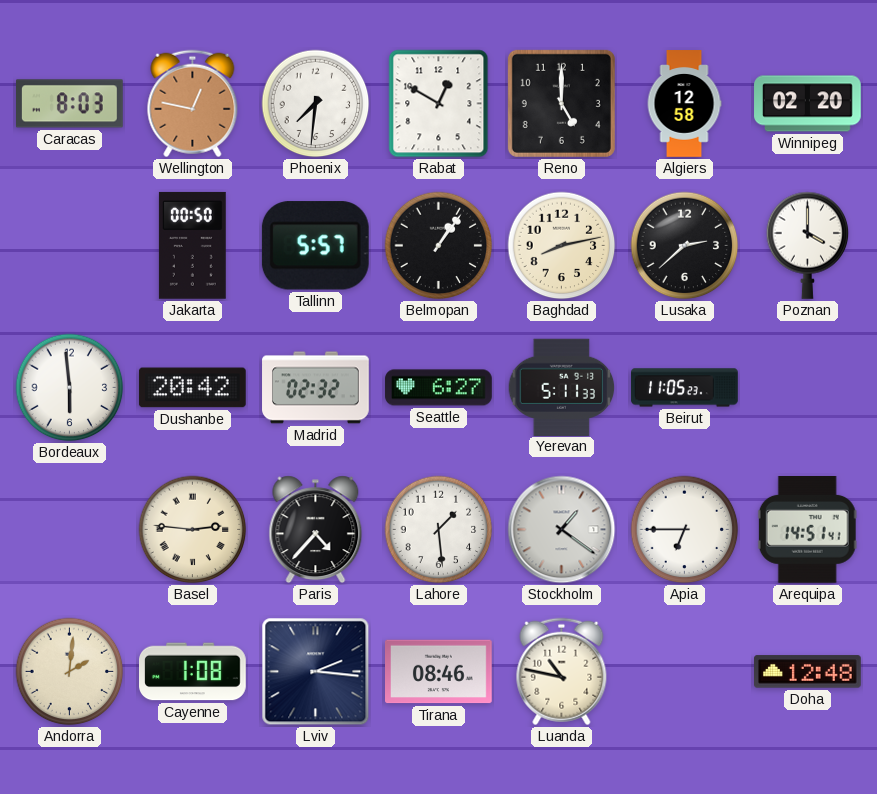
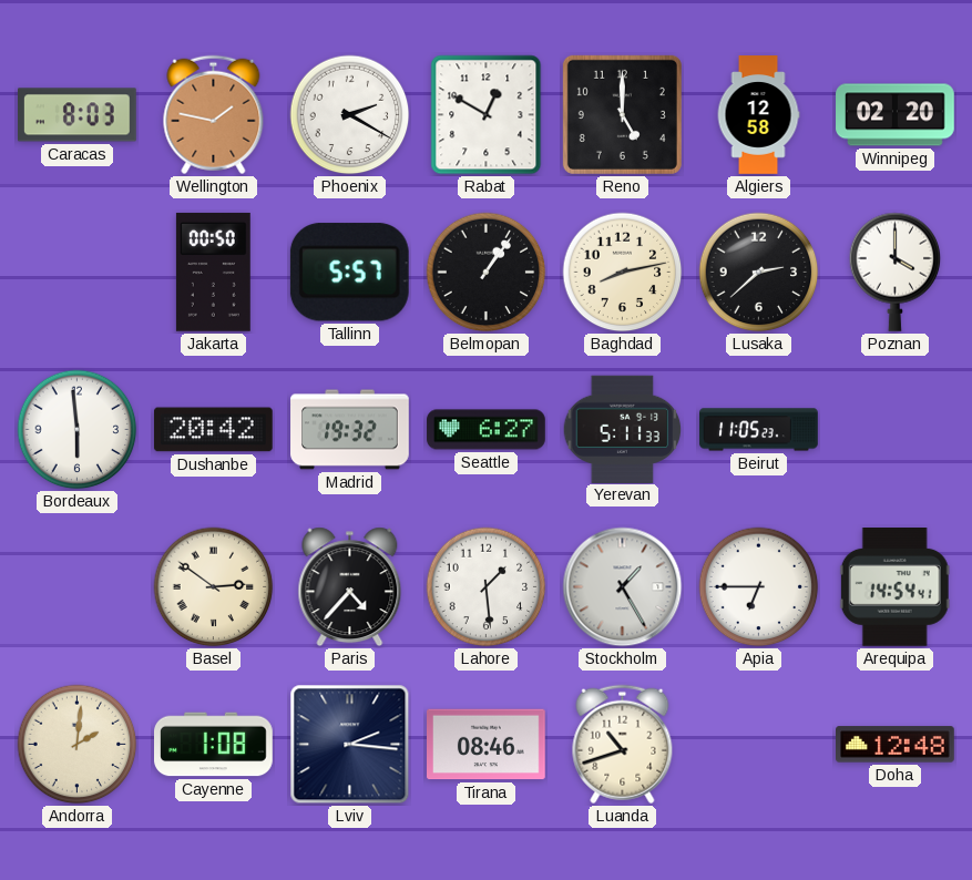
Wellington: 12:47 -> 1:47 (214, 115)
Phoenix: 7:31 -> 2:20 (350, 115)
Madrid: 02:32 -> 19:32 (350, 430)
Basel: 2:46 -> 2:51 (214, 587)
Stockholm: 1:21 -> 1:25 (623, 587)
Arequipa: 14:51 -> 14:54 (894, 587)
Luanda: 10:47 -> 10:42 (623, 745)
